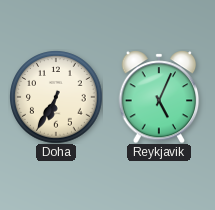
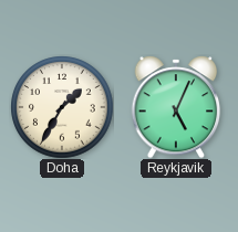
Doha: 6:35 -> 1:35 (62, 107)
